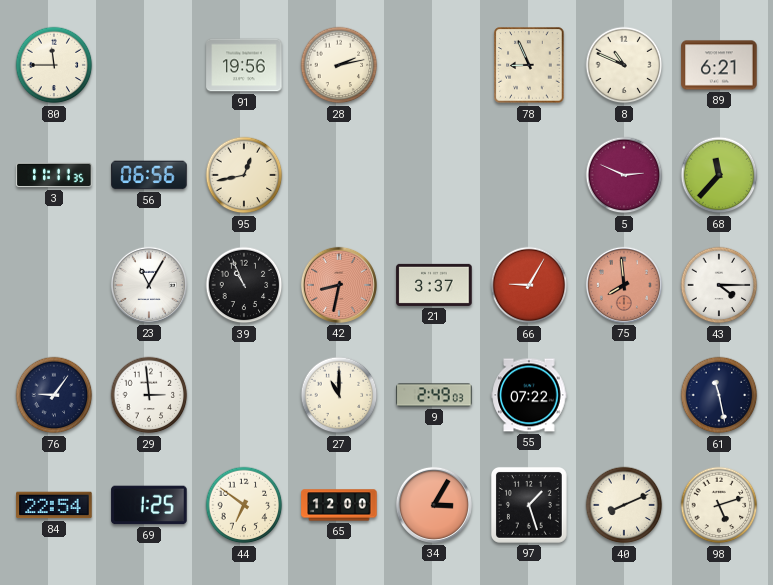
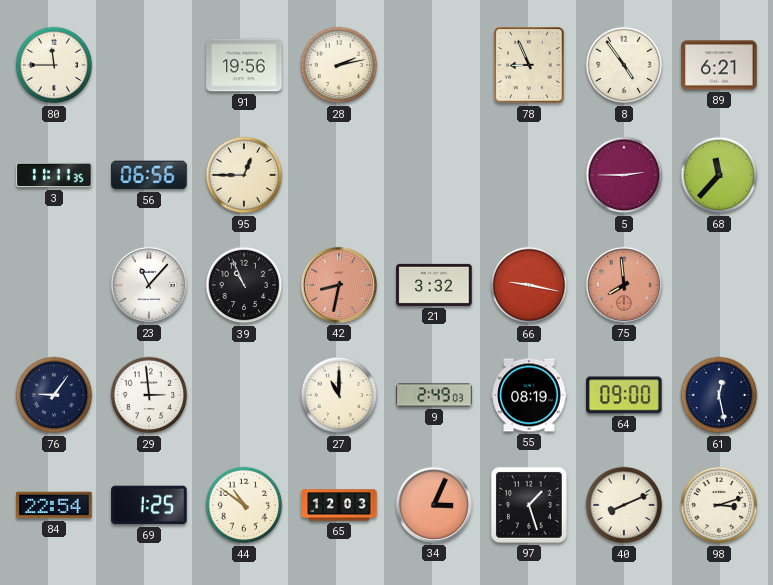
8: 10:49 -> 4:54 (624, 65)
95: 12:43 -> 12:45 (244, 175)
5: 2:49 -> 2:45 (624, 175)
23: 11:05 -> 11:07 (149, 285)
21: 3:37 -> 3:32 (434, 285)
66: 9:05 -> 9:17 (529, 285)
43: 4:15 -> none (719, 285)
55: 07:22 -> 08:19 (529, 395)
64: none -> 09:00 (624, 395)
61: 11:28 -> 12:28 (719, 395)
44: 6:51 -> 10:51 (244, 505)
65: 12:00 -> 12:03 (339, 505)
34: 3:05 -> 3:04 (434, 505)
98: 5:12 -> 3:12 (719, 505)
